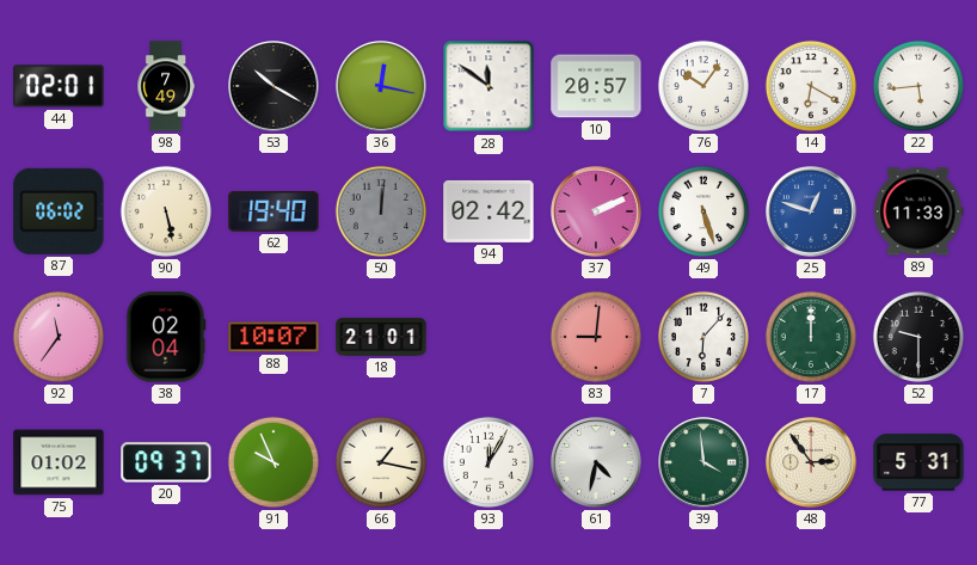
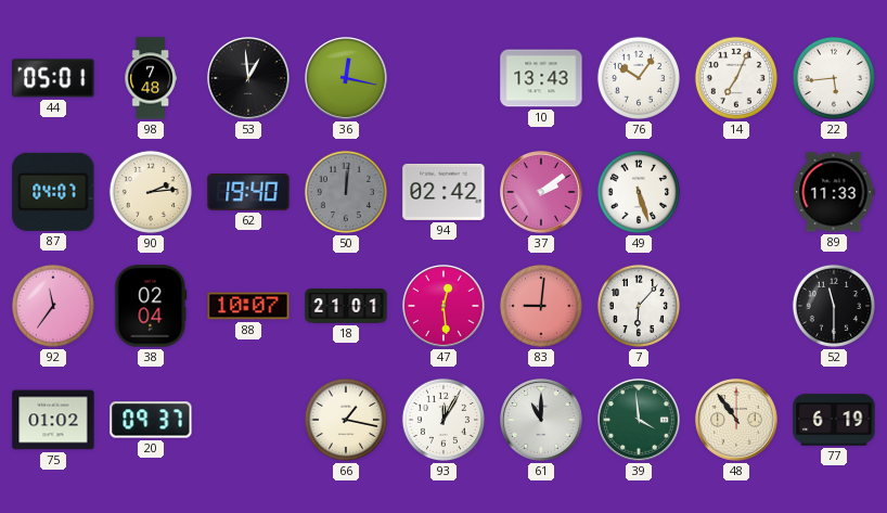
44: 02:01 -> 05:01 (53, 78)
98: 7:49 -> 7:48 (151, 78)
53: 10:20 -> 12:59 (249, 79)
28: 11:51 -> none (489, 86)
10: 20:57 -> 13:43 (541, 78)
14: 6:20 -> 7:04 (736, 78)
87: 06:02 -> 04:07 (53, 192)
90: 5:28 -> 2:14 (151, 192)
37: 2:11 -> 2:09 (542, 193)
25: 12:48 -> none (812, 213)
47: none -> 12:29 (445, 307)
17: 12:00 -> none (811, 337)
52: 9:30 -> 11:30 (834, 306)
91: 9:56 -> none (274, 462)
61: 4:32 -> 11:00 (542, 421)
48: 2:54 -> 10:54 (737, 421)
77: 5:31 -> 6:19 (834, 420)
